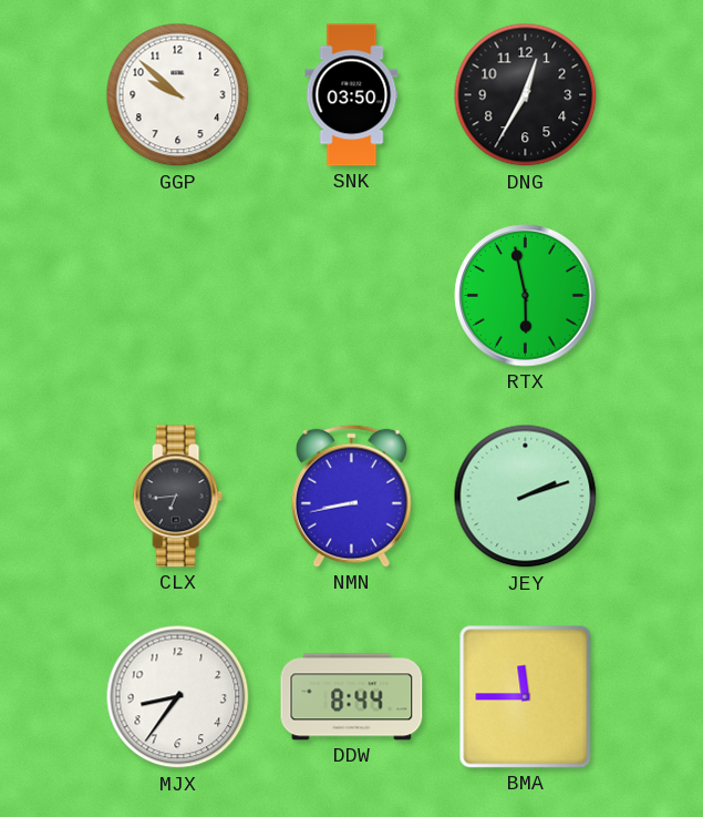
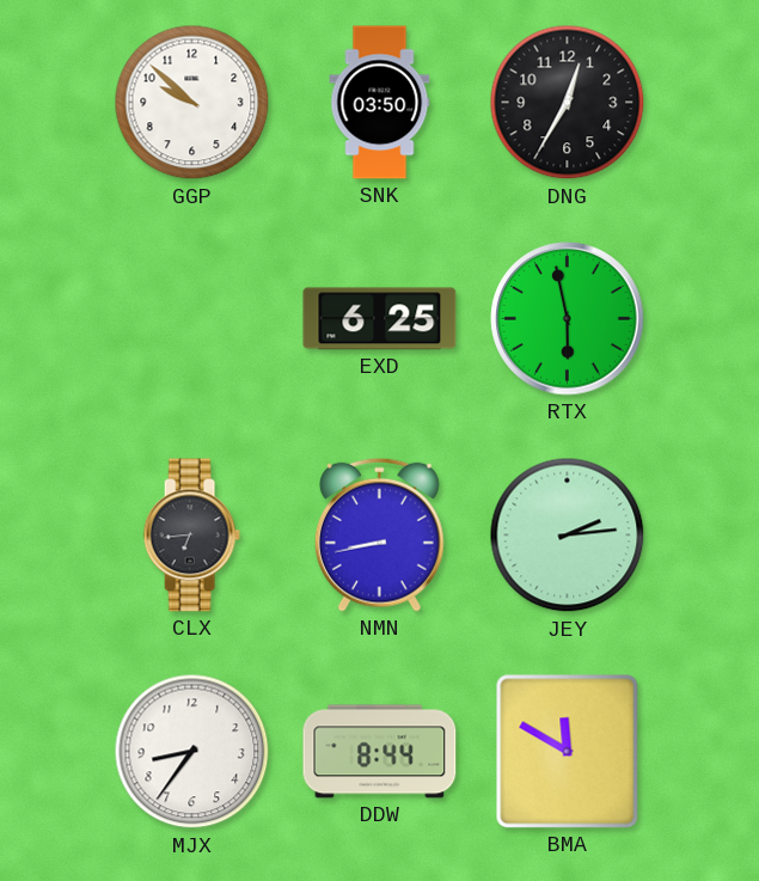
EXD: none -> 6:25 (380, 319)
JEY: 2:12 -> 2:14 (568, 536)
BMA: 11:45 -> 11:50 (568, 752)
